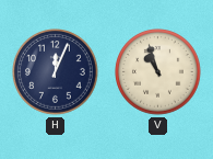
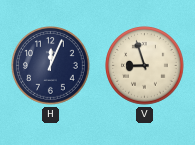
V: 10:57 -> 8:57 (145, 66)
